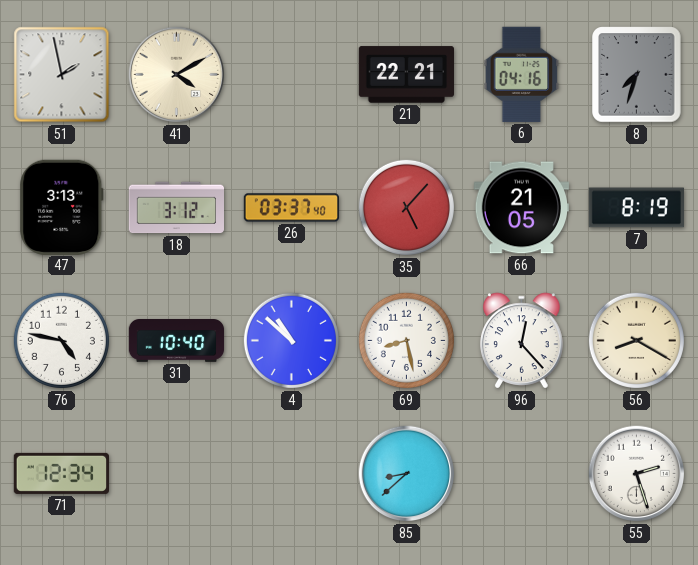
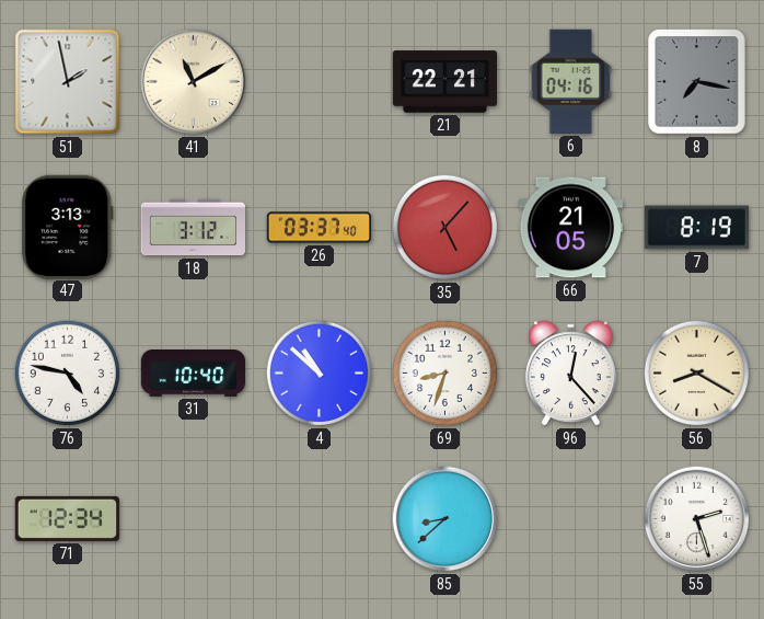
41: 4:10 -> 11:10 (194, 82)
8: 7:33 -> 7:17 (697, 82)
69: 8:28 -> 8:33 (444, 372)
